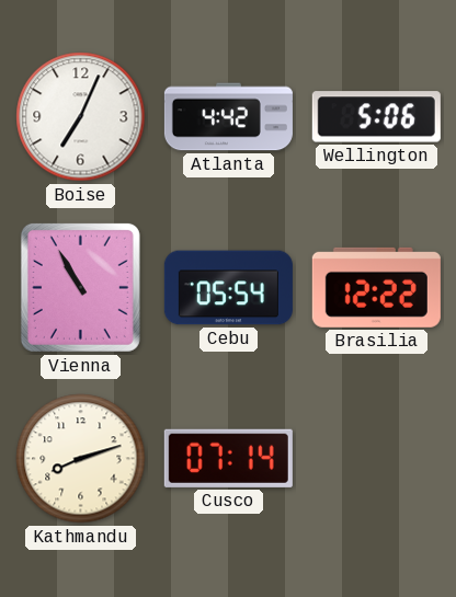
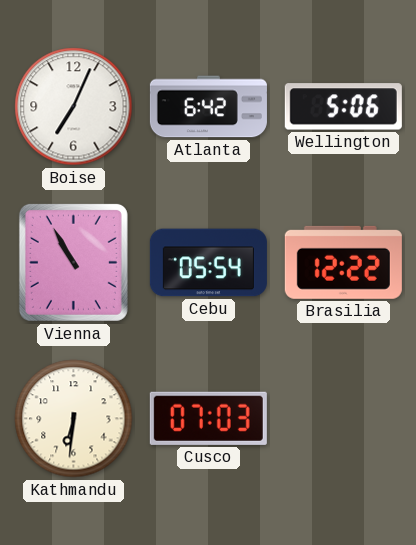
Atlanta: 4:42 -> 6:42 (208, 107)
Kathmandu: 8:12 -> 6:31 (74, 419)
Cusco: 07:14 -> 07:03 (208, 418)
